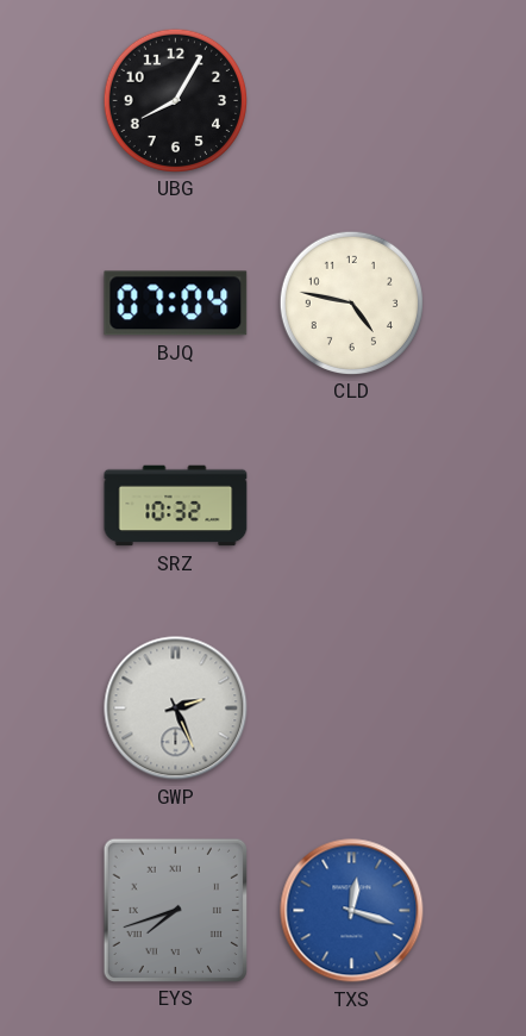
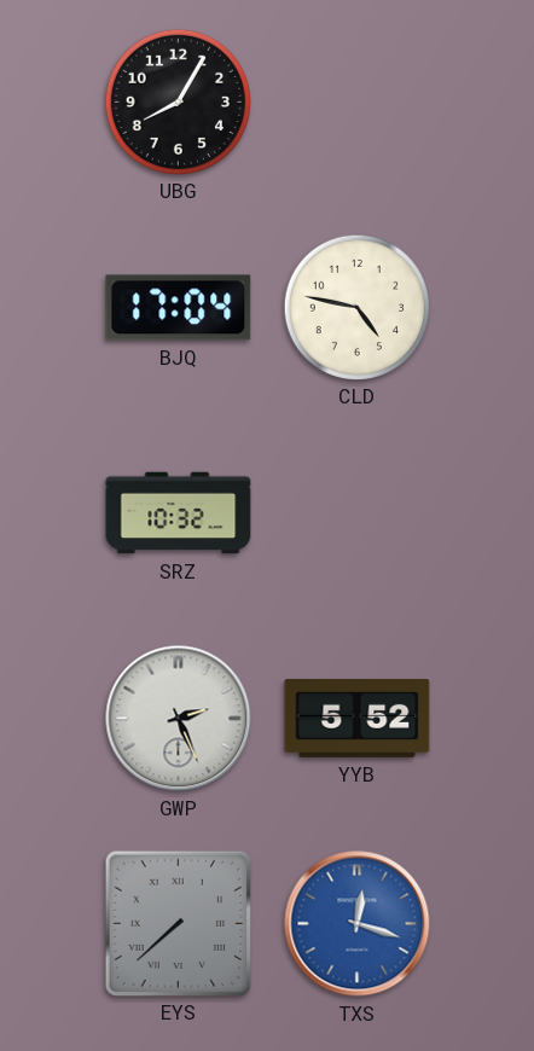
BJQ: 07:04 -> 17:04 (179, 308)
YYB: none -> 5:52 (358, 719)
EYS: 7:42 -> 7:38 (178, 923)
